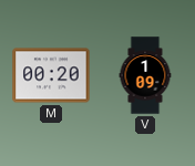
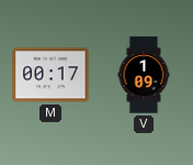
M: 00:20 -> 00:17 (50, 75)
